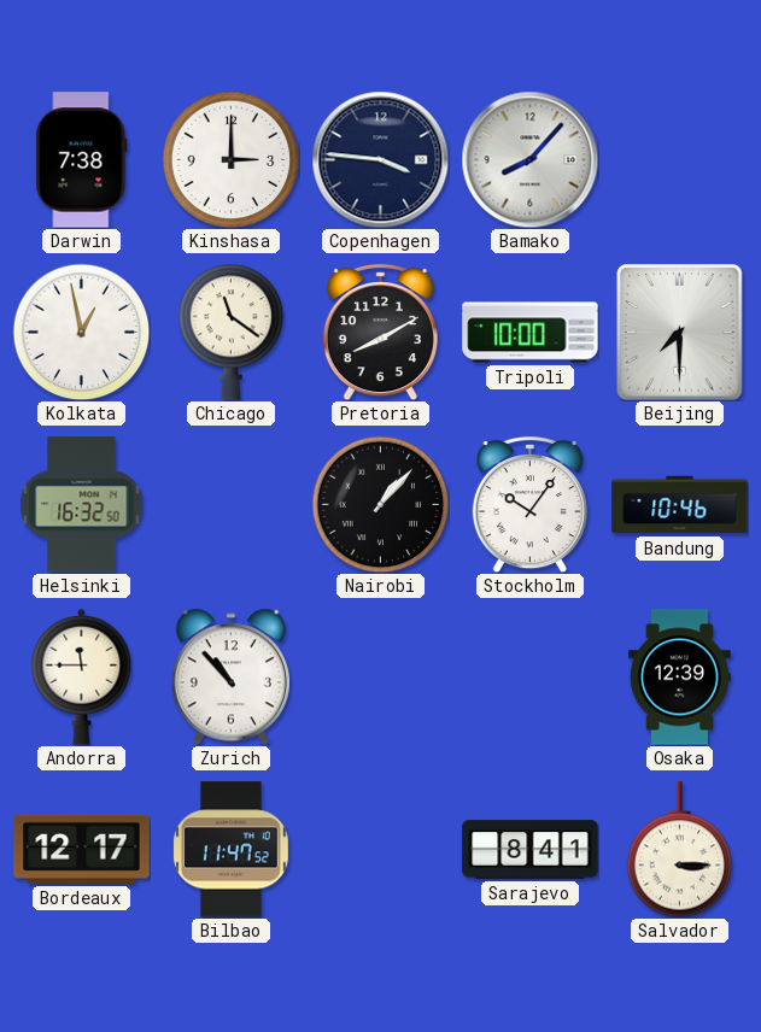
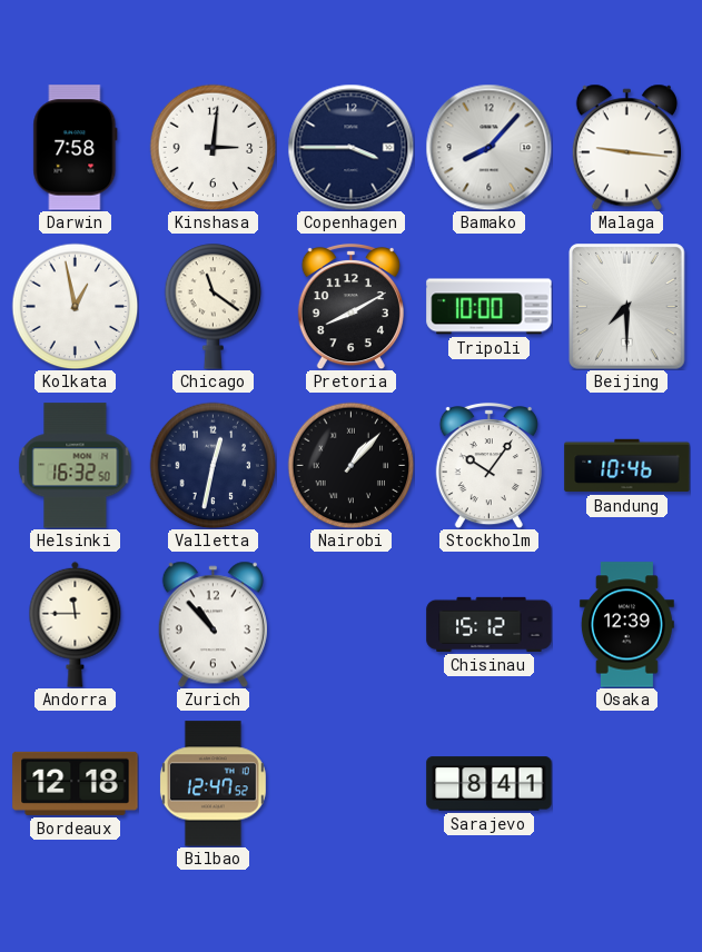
Darwin: 7:38 -> 7:58 (76, 148)
Kinshasa: 3:00 -> 3:01 (212, 147)
Copenhagen: 3:46 -> 3:45 (350, 147)
Malaga: none -> 9:16 (626, 147)
Valletta: none -> 12:32 (212, 465)
Chisinau: none -> 15:12 (490, 624)
Bordeaux: 12:17 -> 12:18 (76, 783)
Bilbao: 11:47 -> 12:47 (212, 784)
Salvador: 3:15 -> none (680, 850)
